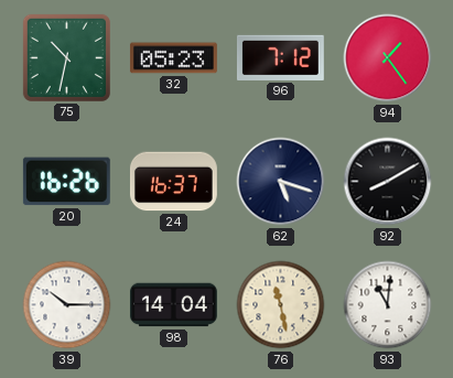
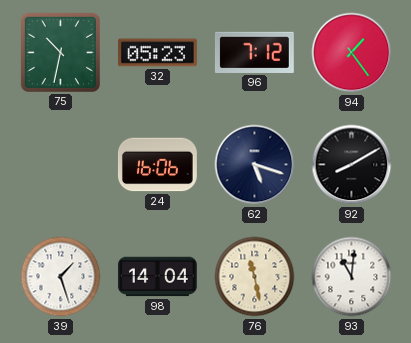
20: 16:26 -> none (66, 182)
24: 16:37 -> 16:06 (157, 165)
39: 10:15 -> 1:27 (61, 277)
